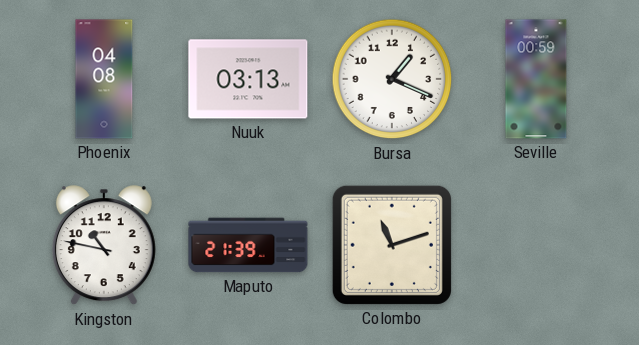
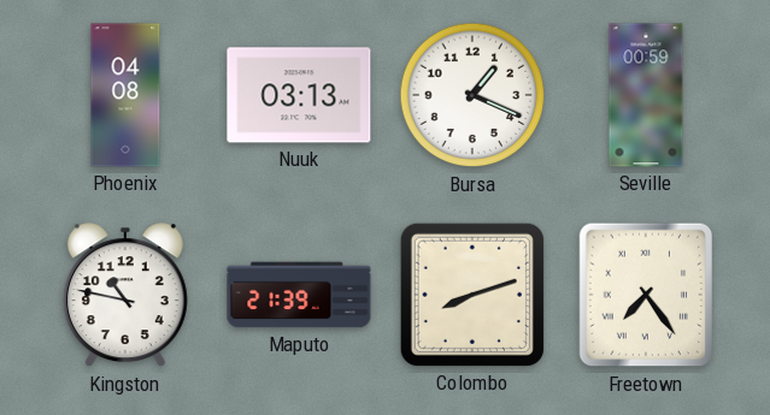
Colombo: 11:12 -> 8:12 (472, 295)
Freetown: none -> 7:24 (646, 295)
